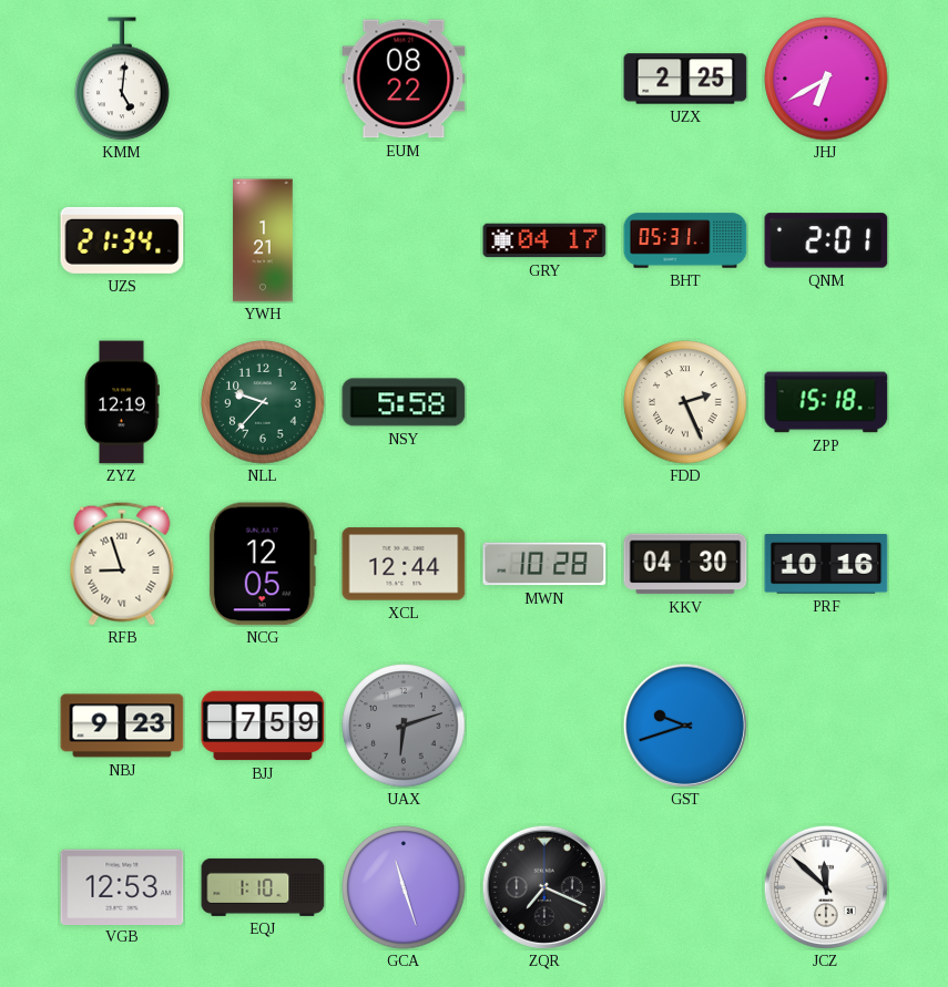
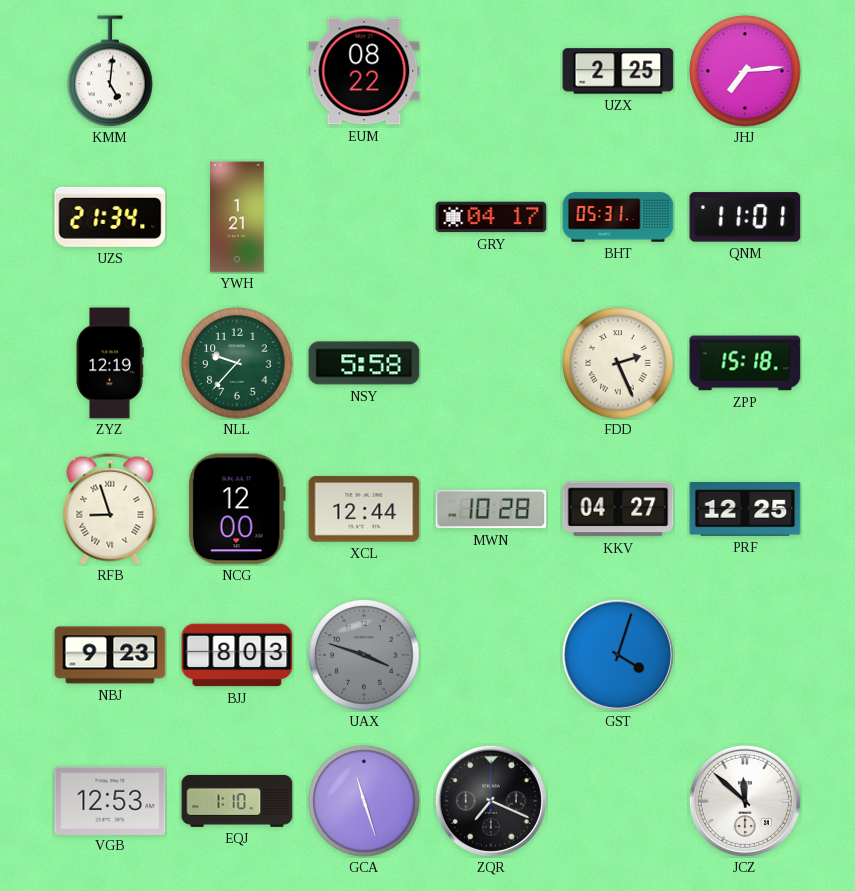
JHJ: 6:40 -> 7:14 (745, 71)
QNM: 2:01 -> 11:01 (745, 217)
NCG: 12:05 -> 12:00 (237, 509)
KKV: 04:30 -> 04:27 (618, 509)
PRF: 10:16 -> 12:25 (745, 510)
BJJ: 7:59 -> 8:03 (237, 655)
UAX: 6:12 -> 3:48 (364, 655)
GST: 9:42 -> 4:03 (618, 655)
